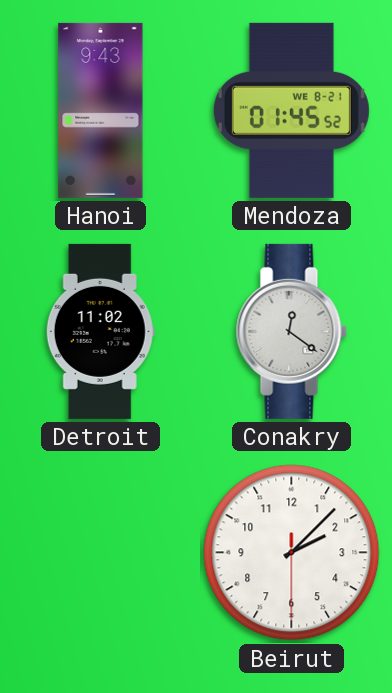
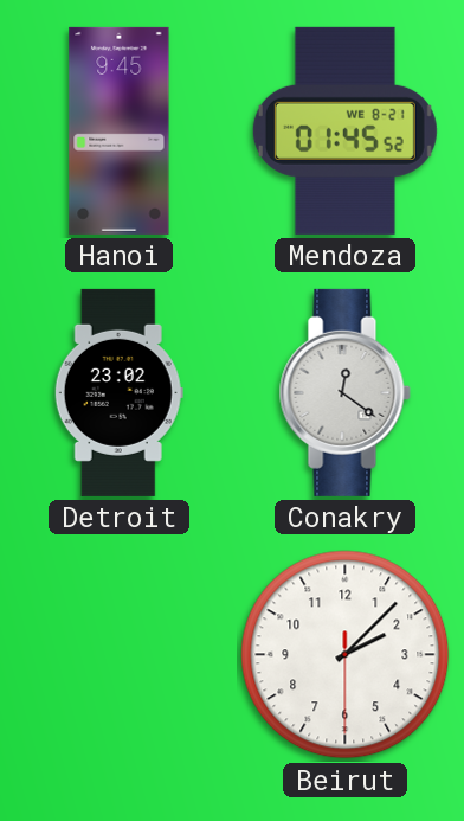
Hanoi: 9:43 -> 9:45 (120, 130)
Detroit: 11:02 -> 23:02 (118, 392)
